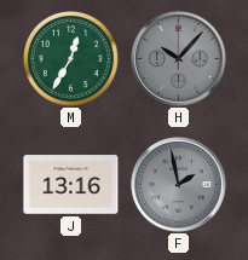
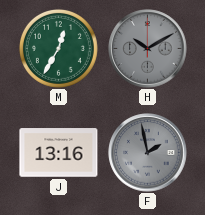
H: 10:07 -> 10:10 (148, 49)
